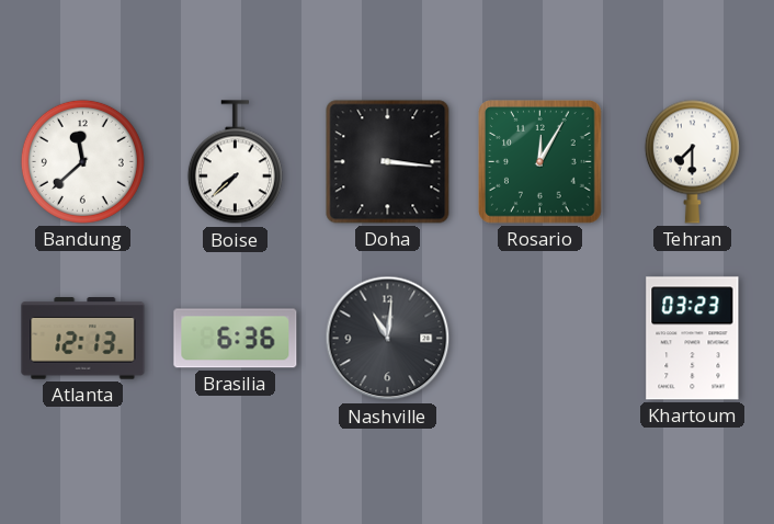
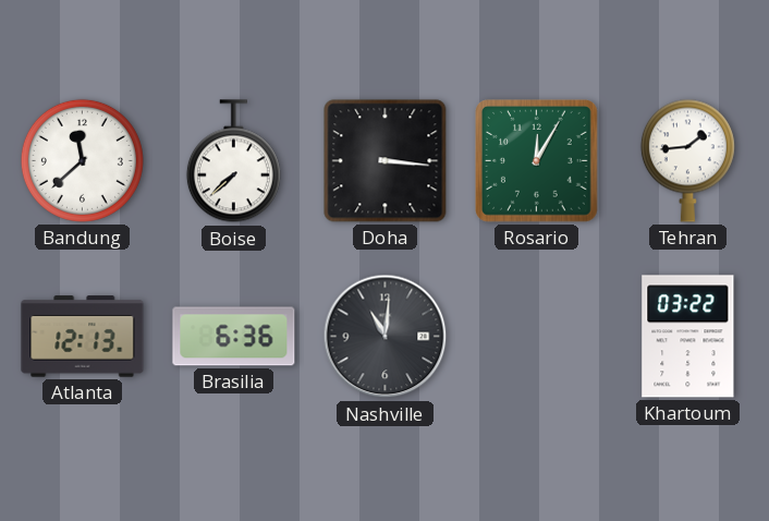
Tehran: 7:30 -> 1:44 (687, 160)
Khartoum: 03:23 -> 03:22 (688, 337)
